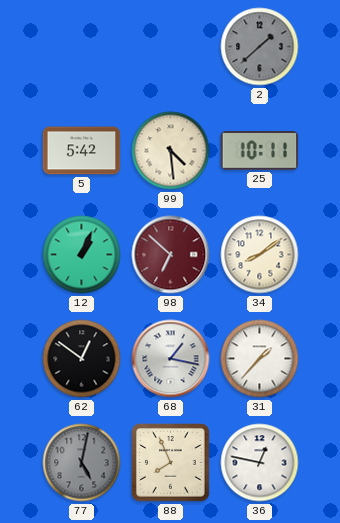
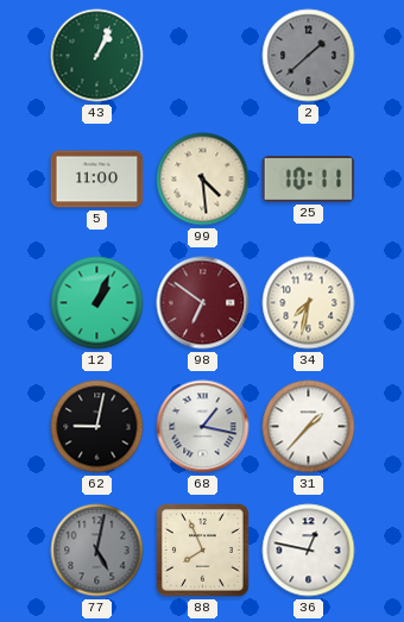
43: none -> 1:04 (97, 56)
5: 5:42 -> 11:00 (97, 180)
98: 6:52 -> 6:51 (203, 303)
34: 8:09 -> 7:32 (309, 303)
62: 12:51 -> 9:02 (97, 427)
